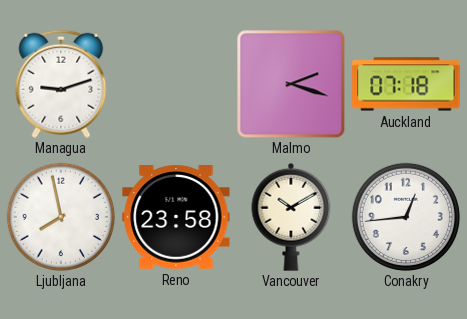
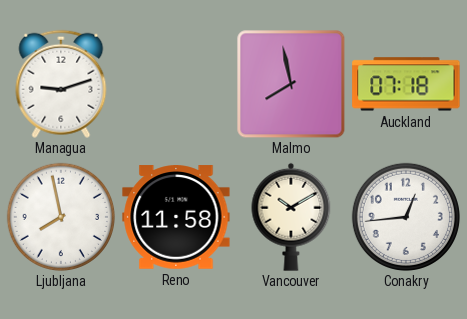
Malmo: 2:18 -> 7:58 (291, 84)
Reno: 23:58 -> 11:58 (176, 217)
